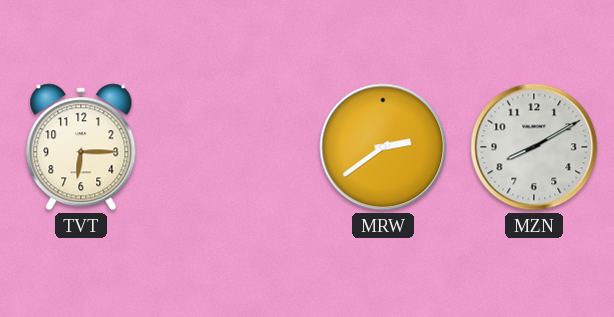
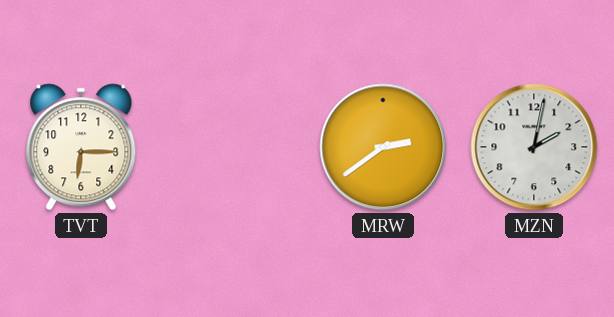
MZN: 8:10 -> 2:02 (534, 147)
